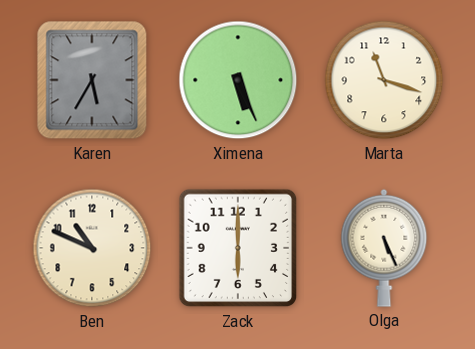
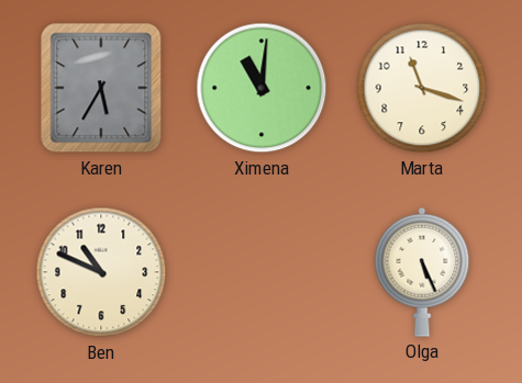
Ximena: 5:26 -> 11:01 (262, 88)
Zack: 6:00 -> none (238, 248)
